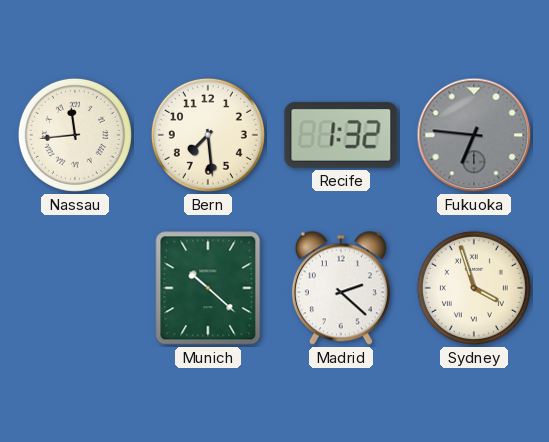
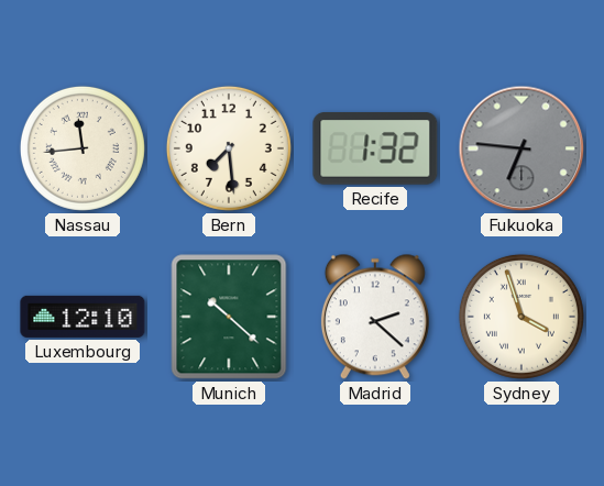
Luxembourg: none -> 12:10 (83, 317)
